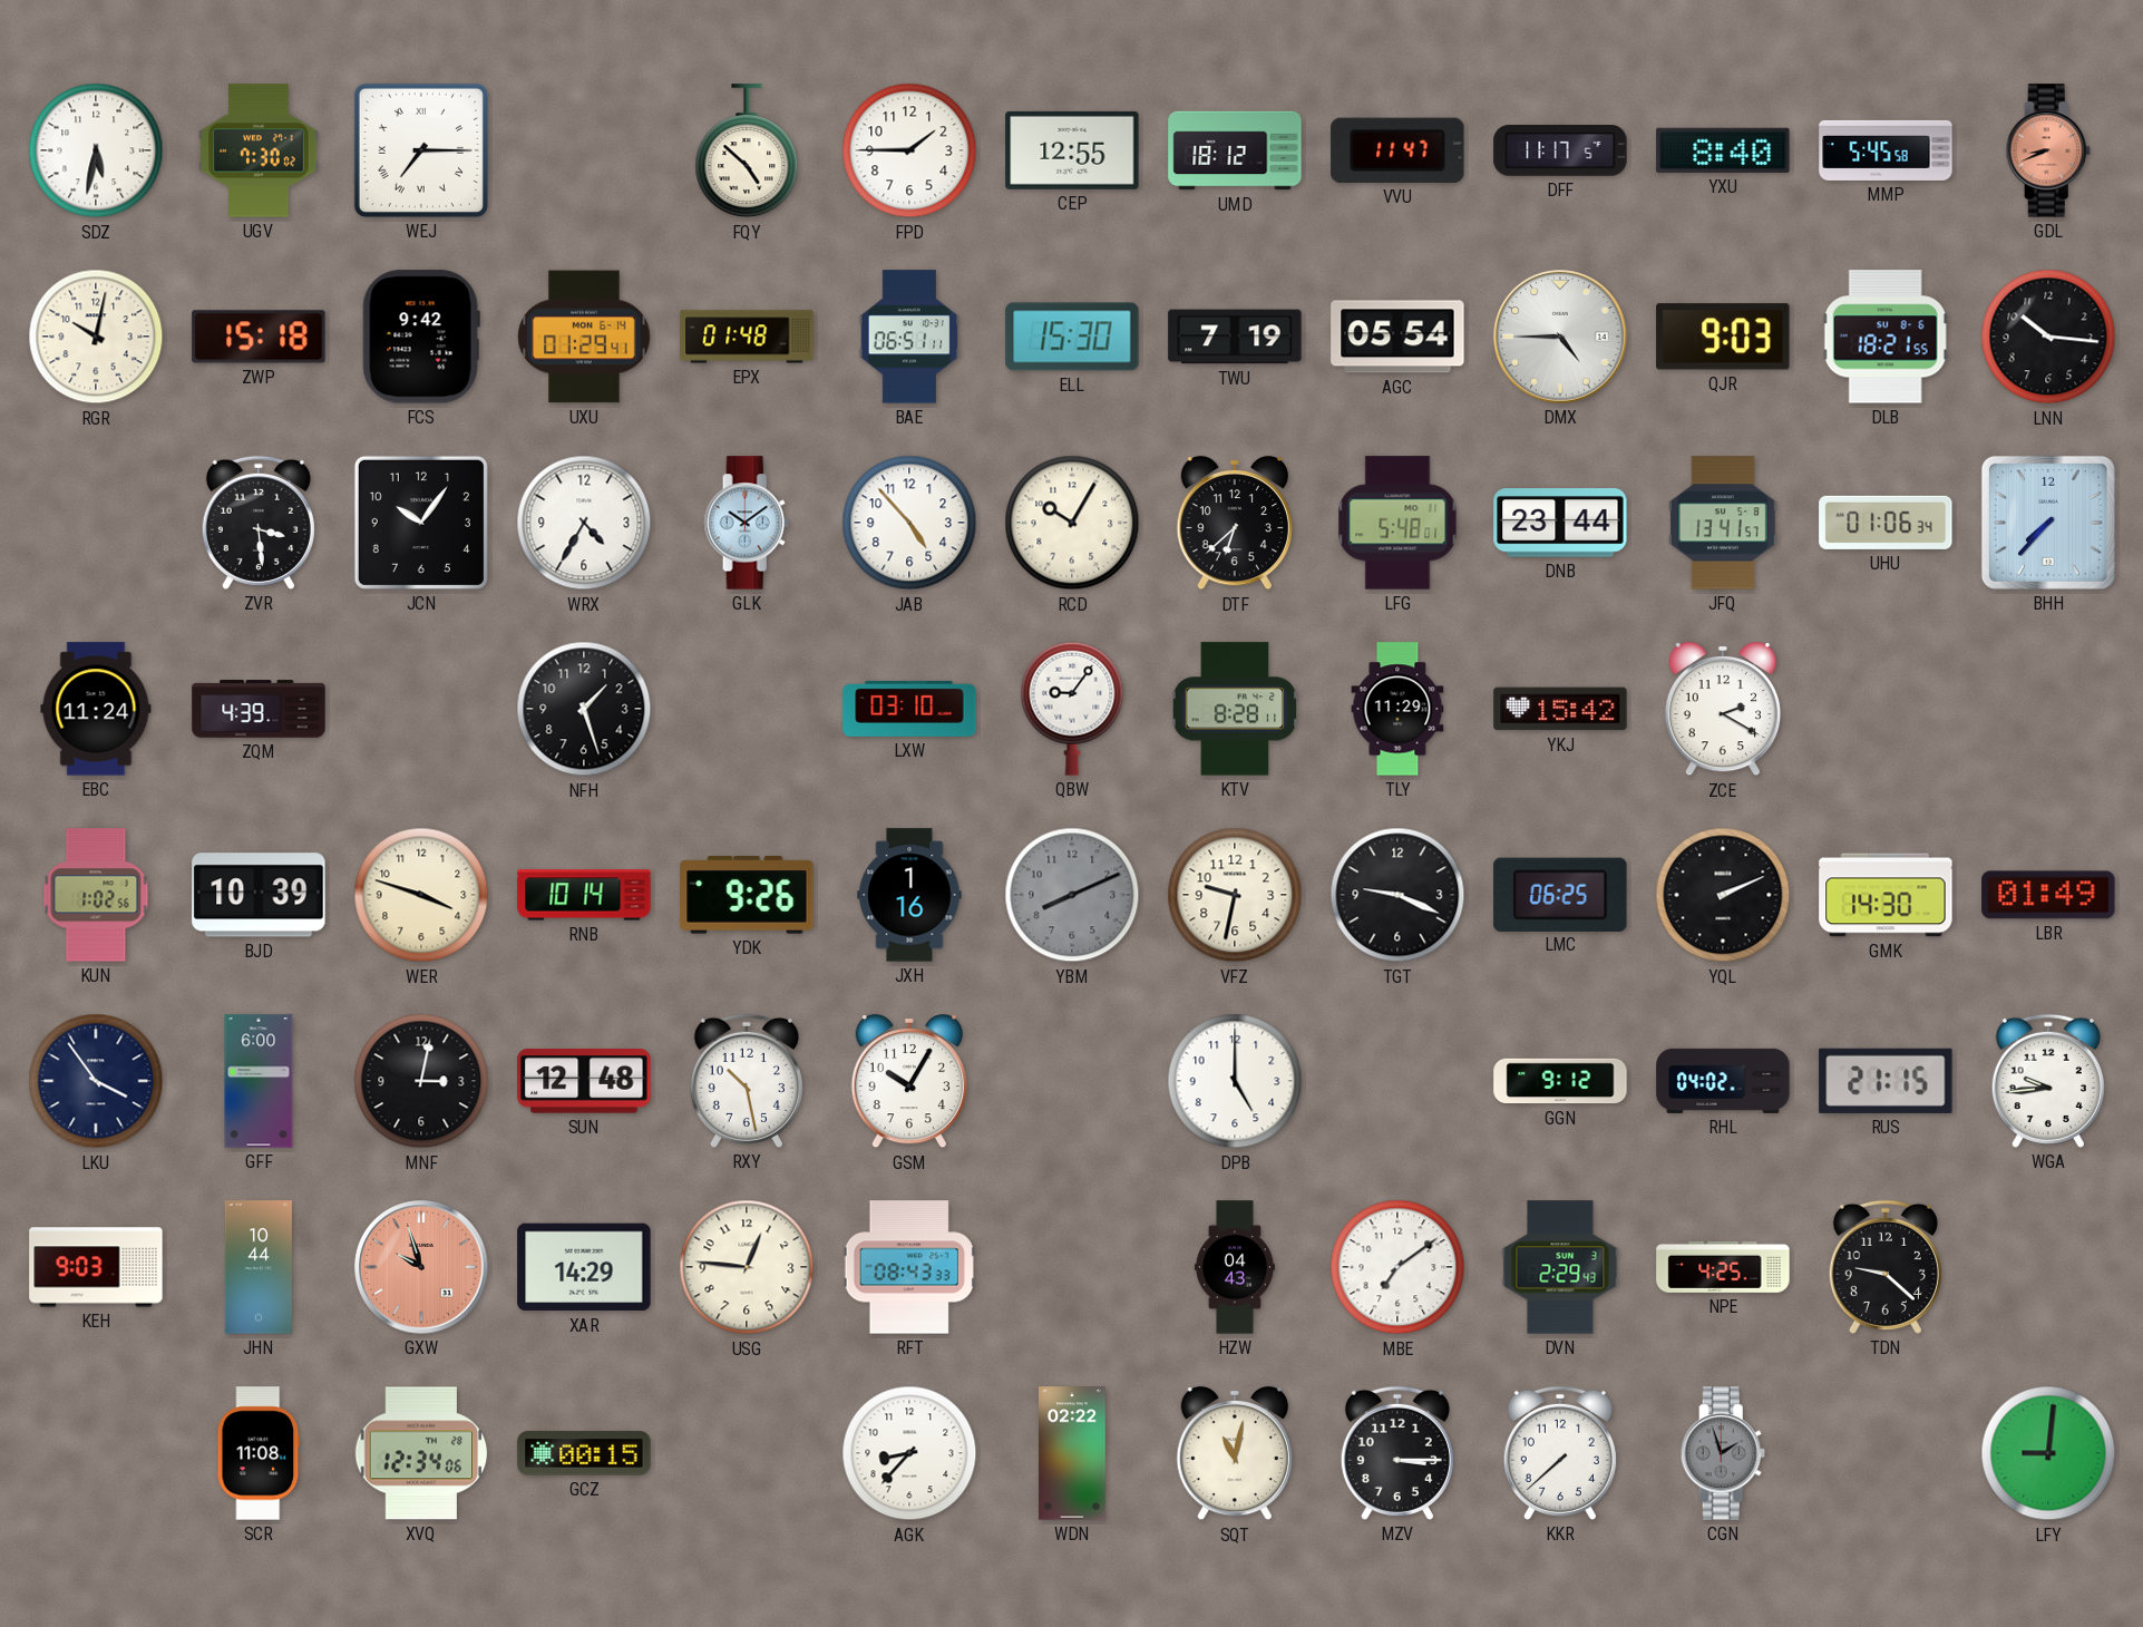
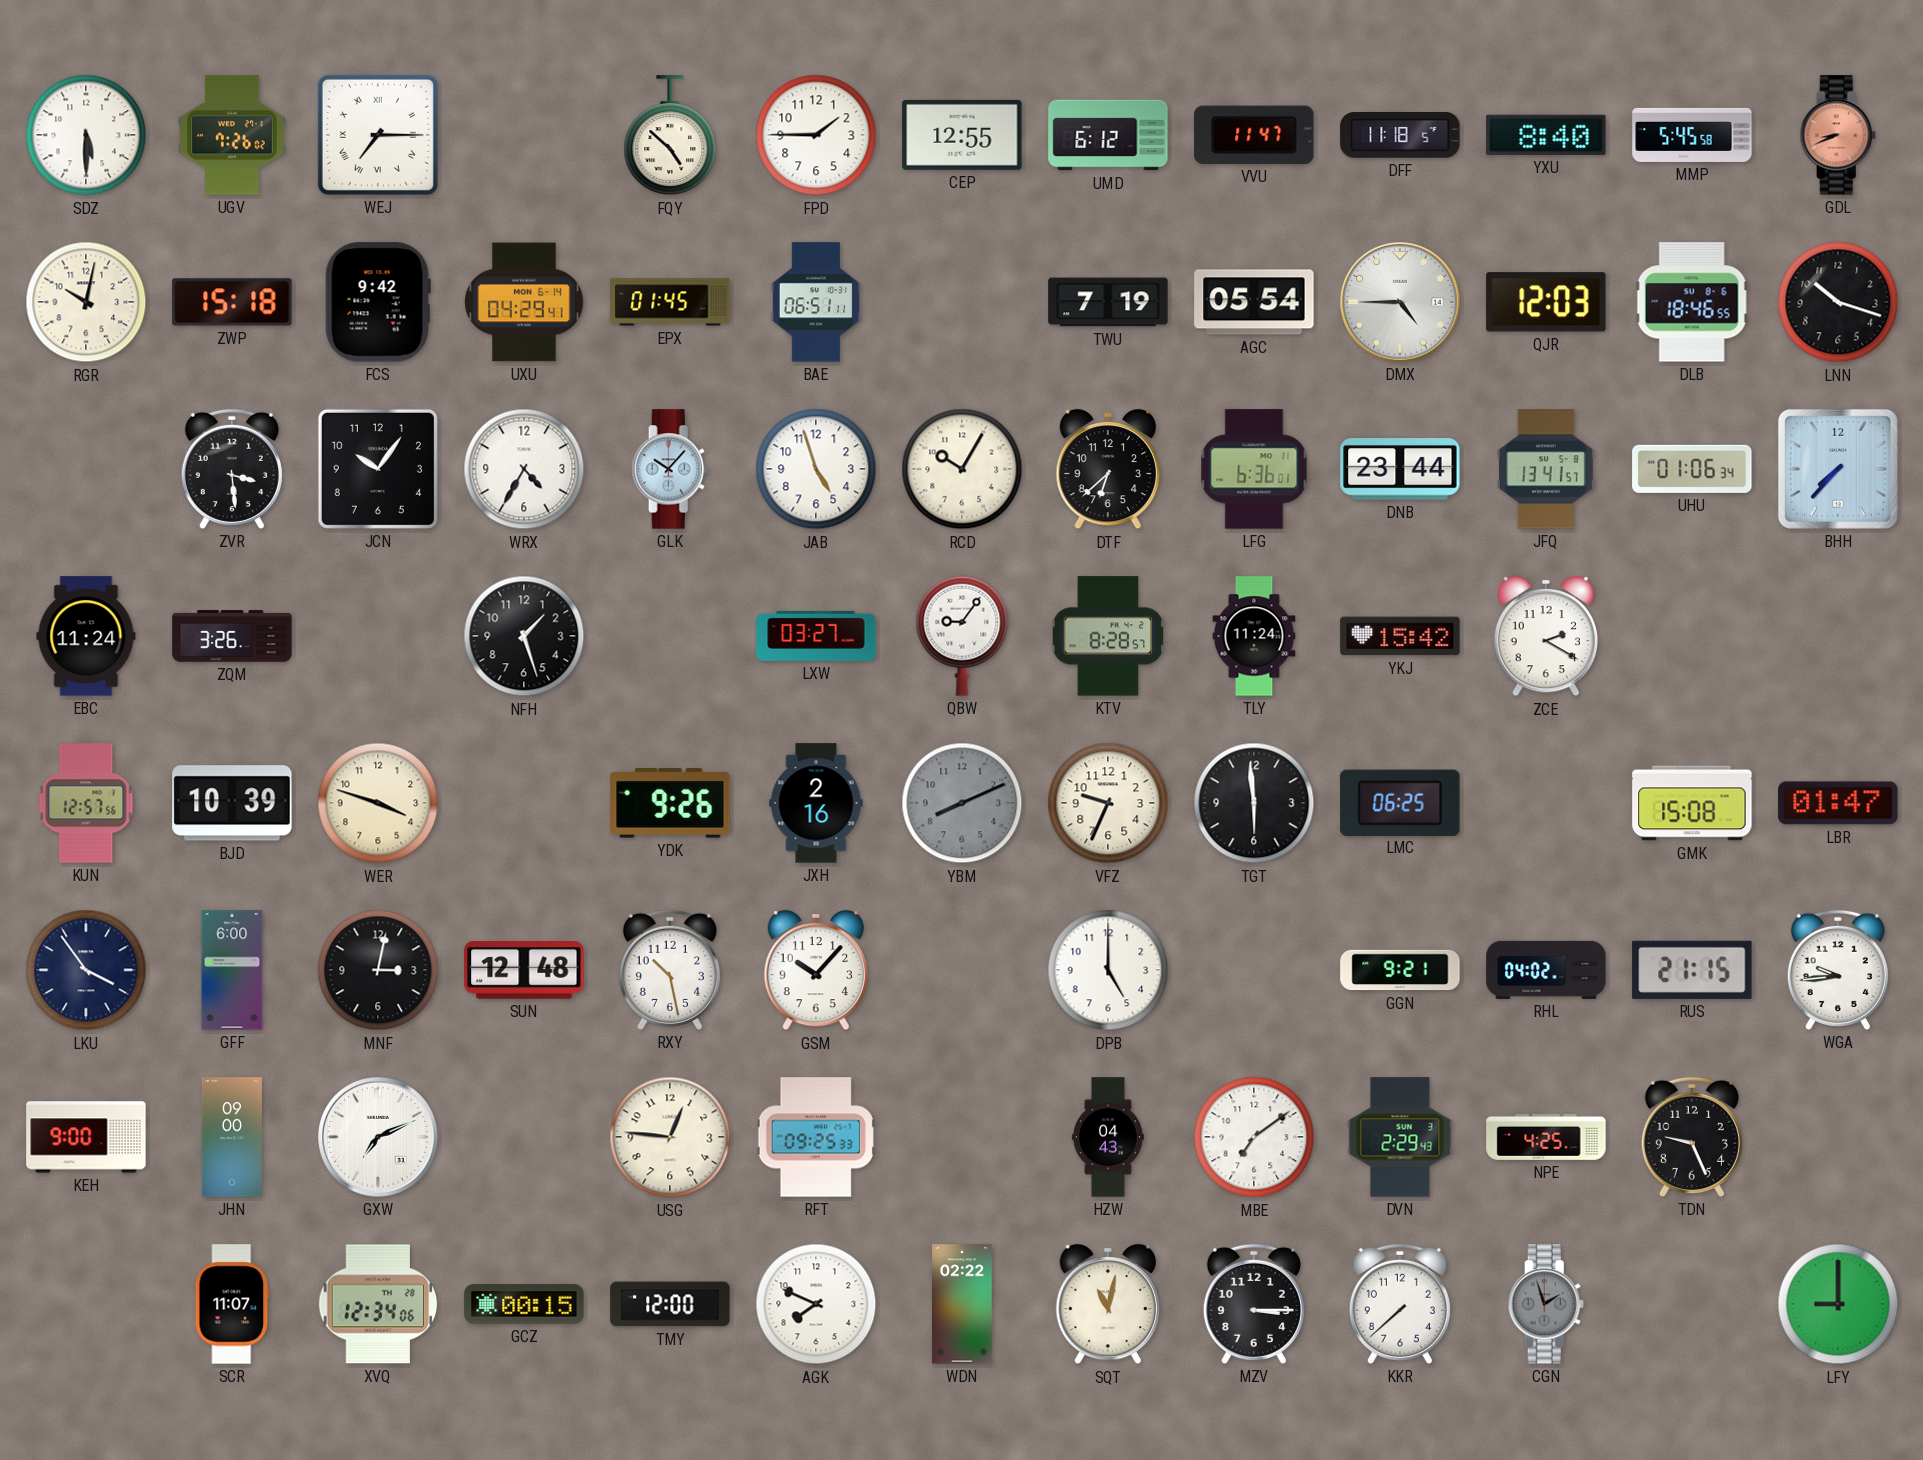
SDZ: 5:32 -> 5:30 (86, 135)
UGV: 7:30 -> 7:26 (232, 135)
UMD: 18:12 -> 6:12 (1108, 135)
DFF: 11:17 -> 11:18 (1400, 136)
UXU: 01:29 -> 04:29 (524, 302)
EPX: 01:48 -> 01:45 (670, 302)
ELL: 15:30 -> none (1072, 337)
QJR: 9:03 -> 12:03 (1546, 302)
DLB: 18:21 -> 18:46 (1692, 302)
LNN: 10:16 -> 10:18 (1838, 302)
GLK: 10:09 -> 10:07 (670, 469)
JAB: 4:53 -> 4:57 (816, 469)
LFG: 5:48 -> 6:36 (1254, 469)
ZQM: 4:39 -> 3:26 (232, 636)
LXW: 03:10 -> 03:27 (816, 636)
KTV: 8:28:11 -> 8:28:57 (1108, 636)
TLY: 11:29 -> 11:24 (1254, 636)
KUN: 1:02 -> 12:57 (86, 803)
RNB: 10:14 -> none (584, 895)
JXH: 1:16 -> 2:16 (816, 803)
VFZ: 9:32 -> 9:34 (1108, 803)
TGT: 9:19 -> 5:59 (1254, 803)
YQL: 2:11 -> none (1723, 895)
GMK: 14:30 -> 15:08 (1692, 803)
LBR: 01:49 -> 01:47 (1838, 803)
GSM: 10:05 -> 10:07 (815, 970)
GGN: 9:12 -> 9:21 (1400, 970)
KEH: 9:03 -> 9:00 (86, 1137)
JHN: 10:44 -> 09:00 (232, 1137)
GXW: 9:57 -> 7:11 (378, 1137)
GXW dial: salmon -> white (378, 1137)
XAR: 14:29 -> none (584, 1267)
RFT: 08:43 -> 09:25 (816, 1137)
TDN: 9:22 -> 9:26 (1692, 1137)
SCR: 11:08 -> 11:07 (232, 1304)
TMY: none -> 12:00 (670, 1304)
AGK: 8:37 -> 7:49 (816, 1304)
LFY: 9:01 -> 9:00 (1838, 1304)
